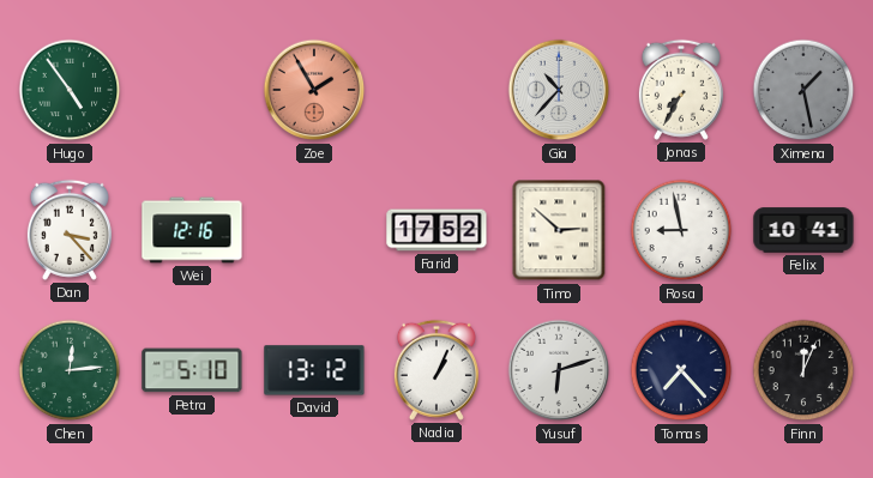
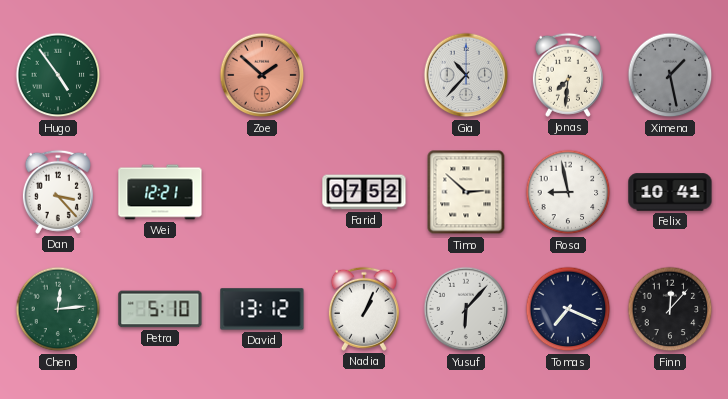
Zoe: 1:55 -> 1:52 (262, 75)
Jonas: 7:35 -> 7:31 (568, 75)
Wei: 12:16 -> 12:21 (160, 192)
Farid: 17:52 -> 07:52 (364, 192)
Yusuf: 6:12 -> 6:07 (466, 309)
Tomas: 7:23 -> 7:19 (568, 309)
Finn: 12:04 -> 12:07 (670, 309)
